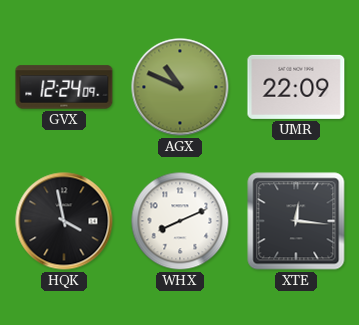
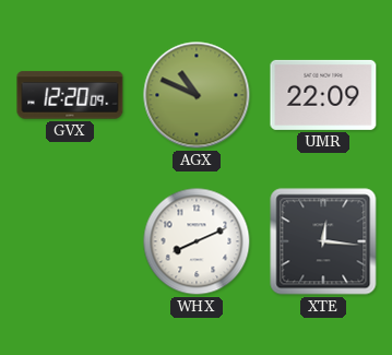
GVX: 12:24 -> 12:20 (70, 95)
HQK: 3:58 -> none (64, 221)
